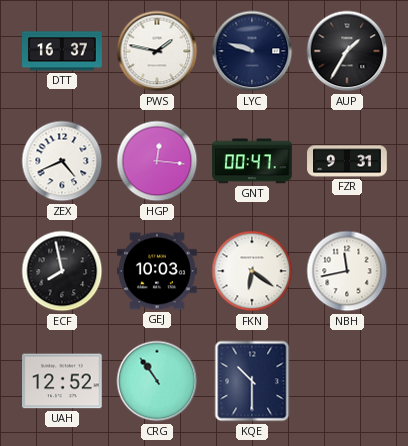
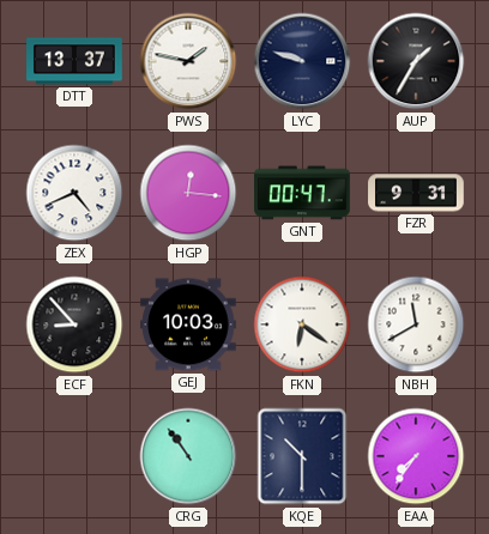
DTT: 16:37 -> 13:37 (74, 61)
ECF: 7:58 -> 8:53 (74, 324)
NBH: 11:43 -> 11:40 (416, 324)
UAH: 12:52 -> none (63, 381)
EAA: none -> 7:36 (416, 456)
